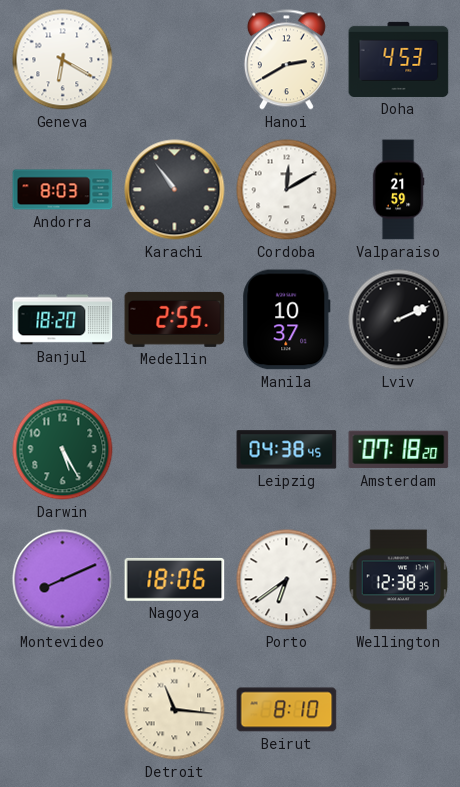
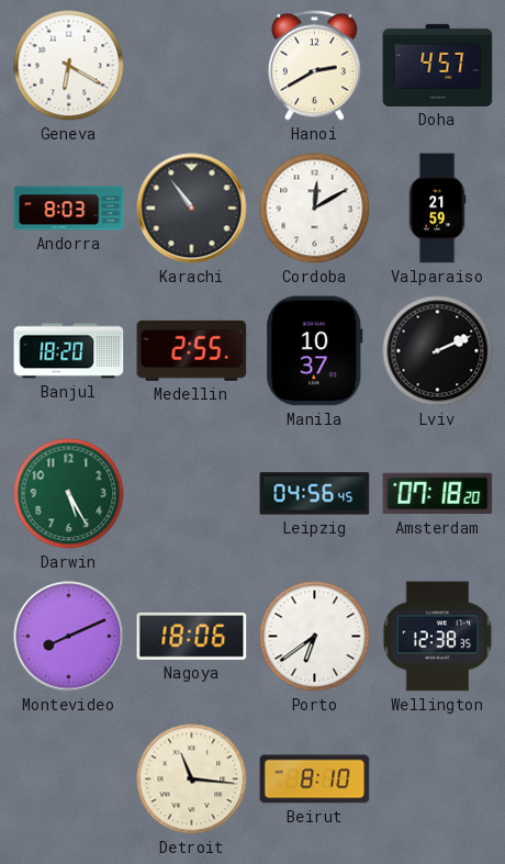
Doha: 4:53 -> 4:57 (438, 65)
Leipzig: 04:38 -> 04:56 (315, 494)
